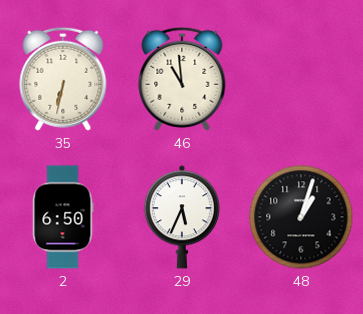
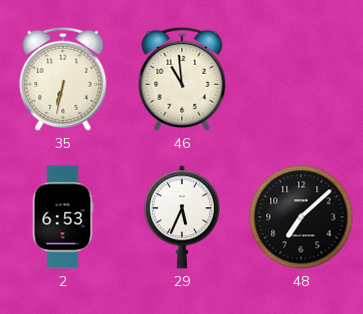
2: 6:50 -> 6:53 (63, 217)
48: 1:03 -> 7:08 (301, 217)
